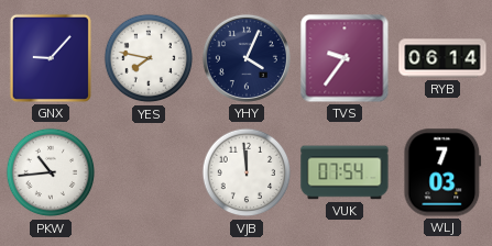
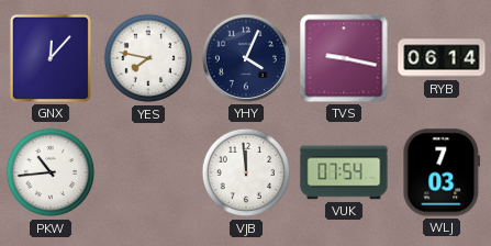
GNX: 9:07 -> 12:07 (51, 58)
TVS: 9:36 -> 9:17 (344, 58)
